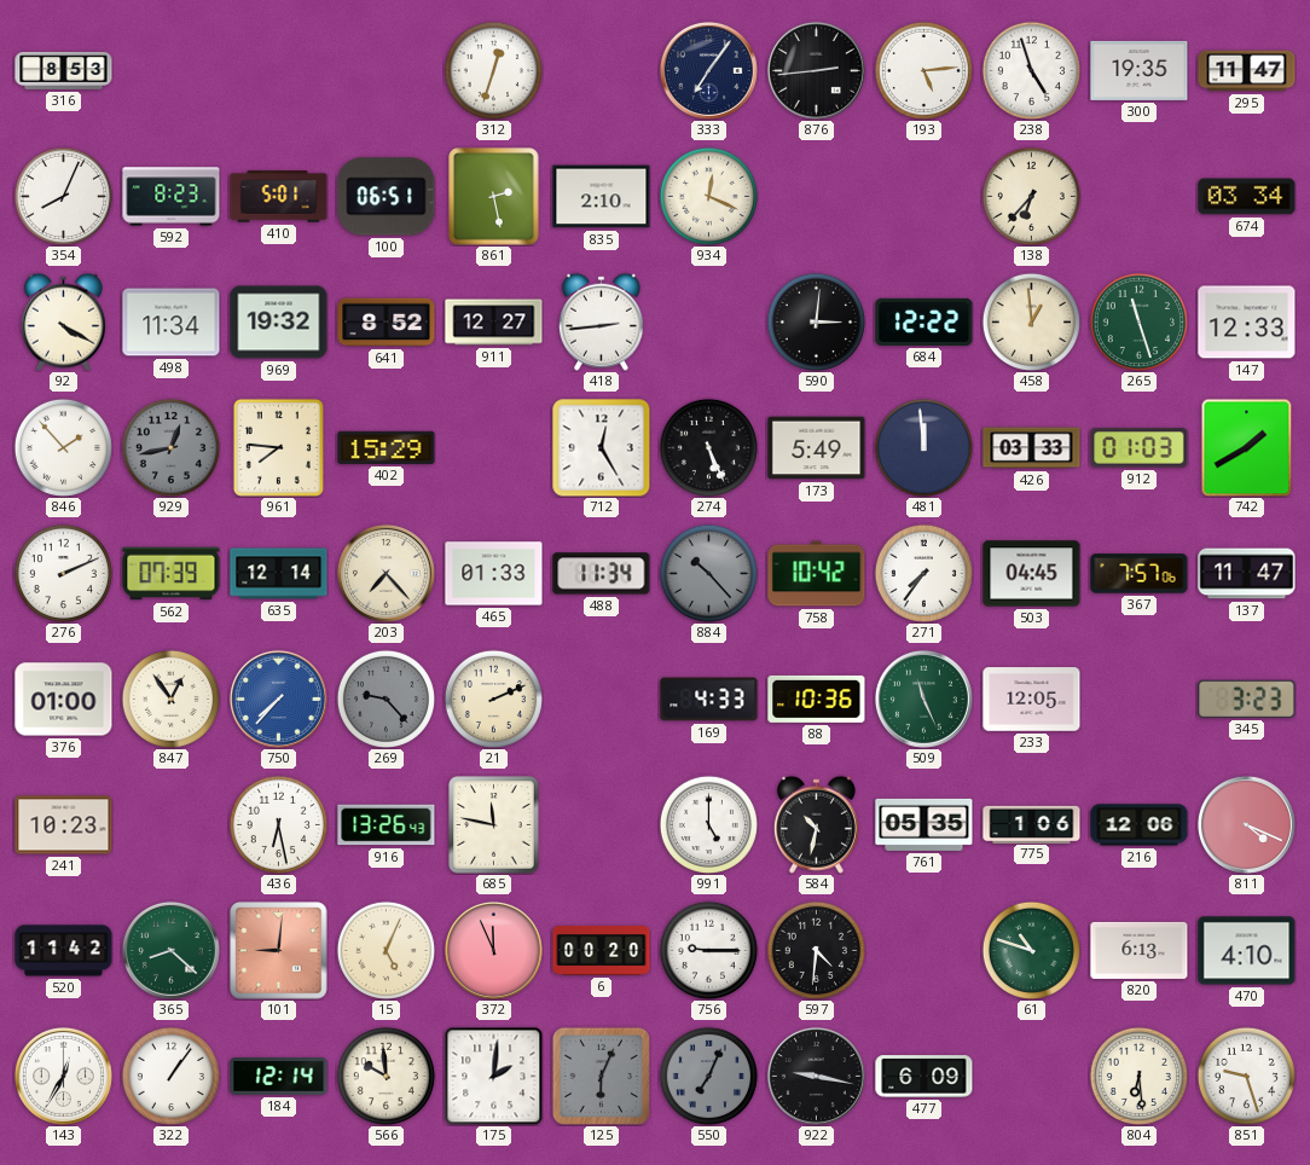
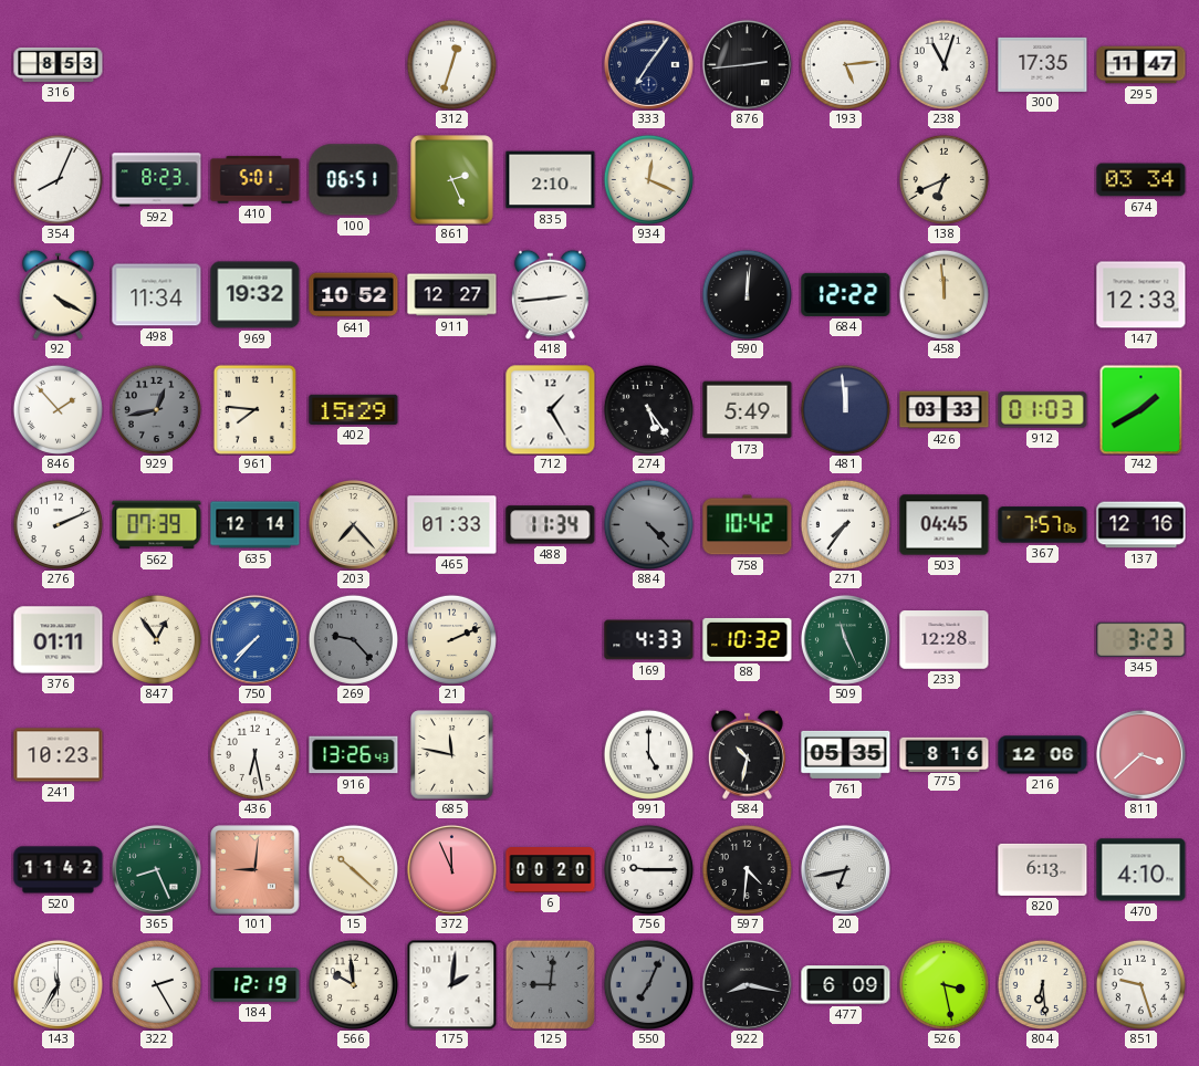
238: 4:57 -> 11:03 (943, 64)
300: 19:35 -> 17:35 (1043, 64)
861: 2:28 -> 2:26 (452, 180)
138: 6:37 -> 6:41 (943, 179)
641: 8:52 -> 10:52 (354, 295)
590: 3:01 -> 12:01 (747, 294)
458: 12:59 -> 11:59 (943, 294)
265: 11:27 -> none (1138, 321)
712: 12:25 -> 1:25 (551, 410)
274: 5:26 -> 5:24 (648, 409)
884: 10:23 -> 4:23 (648, 524)
137: 11:47 -> 12:16 (1141, 525)
376: 01:00 -> 01:11 (59, 640)
88: 10:36 -> 10:32 (748, 639)
233: 12:05 -> 12:28 (945, 640)
775: 1:06 -> 8:16 (945, 754)
811: 4:19 -> 3:38 (1140, 754)
365: 8:22 -> 8:26 (156, 869)
15: 5:04 -> 10:22 (353, 869)
20: none -> 6:43 (845, 869)
61: 10:48 -> none (1031, 950)
143: 12:35 -> 11:35 (58, 984)
322: 1:06 -> 2:25 (156, 984)
184: 12:14 -> 12:19 (256, 985)
125: 6:04 -> 9:01 (550, 984)
922: 9:17 -> 8:17 (747, 984)
526: none -> 3:28 (943, 984)
